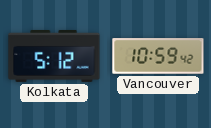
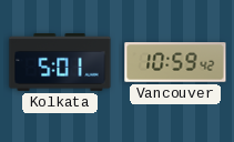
Kolkata: 5:12 -> 5:01 (60, 62)
